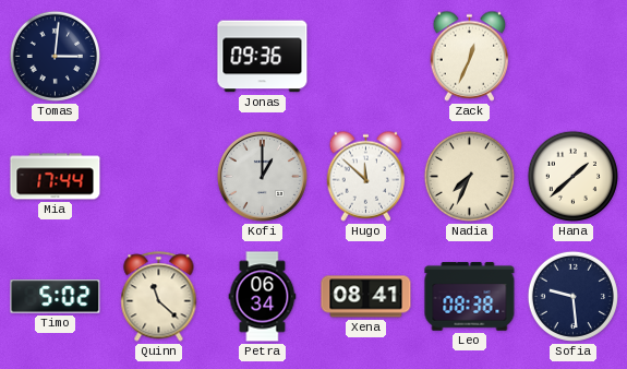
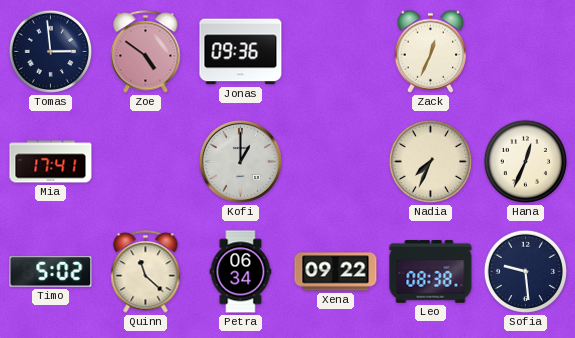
Tomas: 3:01 -> 2:59 (50, 51)
Zoe: none -> 4:51 (146, 52)
Mia: 17:44 -> 17:41 (51, 162)
Hugo: 11:52 -> none (366, 176)
Hana: 1:38 -> 12:34 (525, 161)
Xena: 08:41 -> 09:22 (336, 272)
